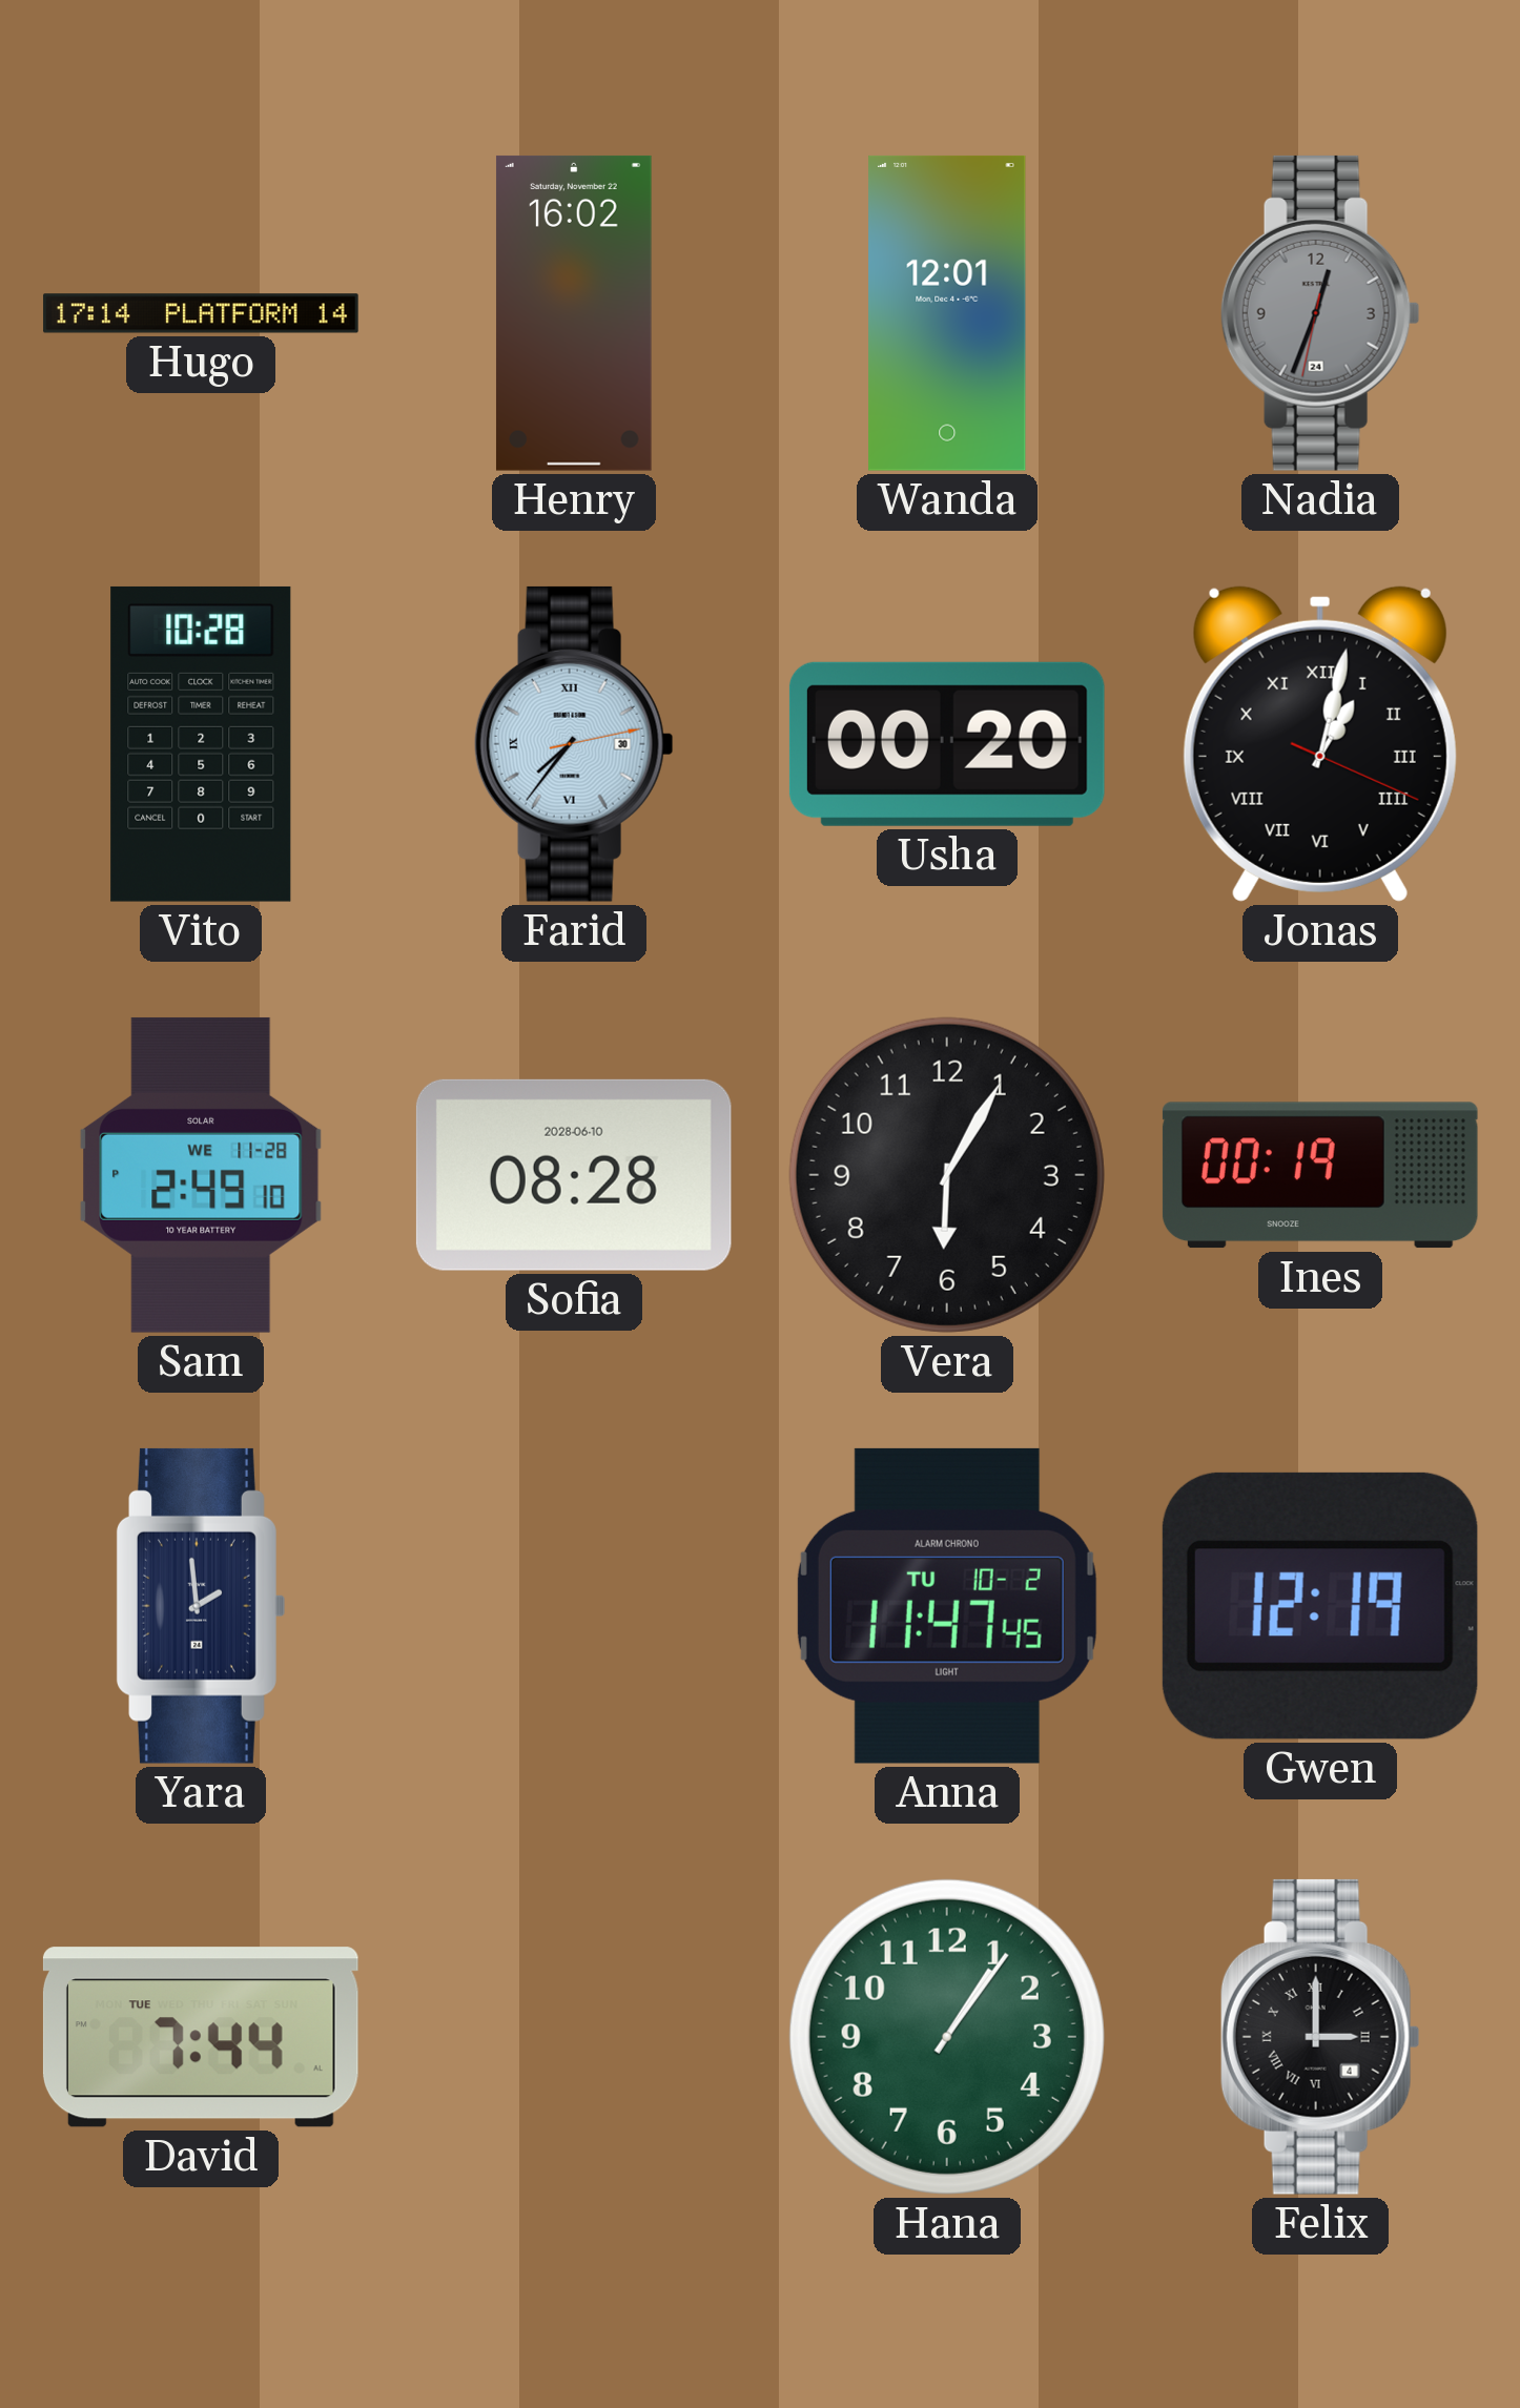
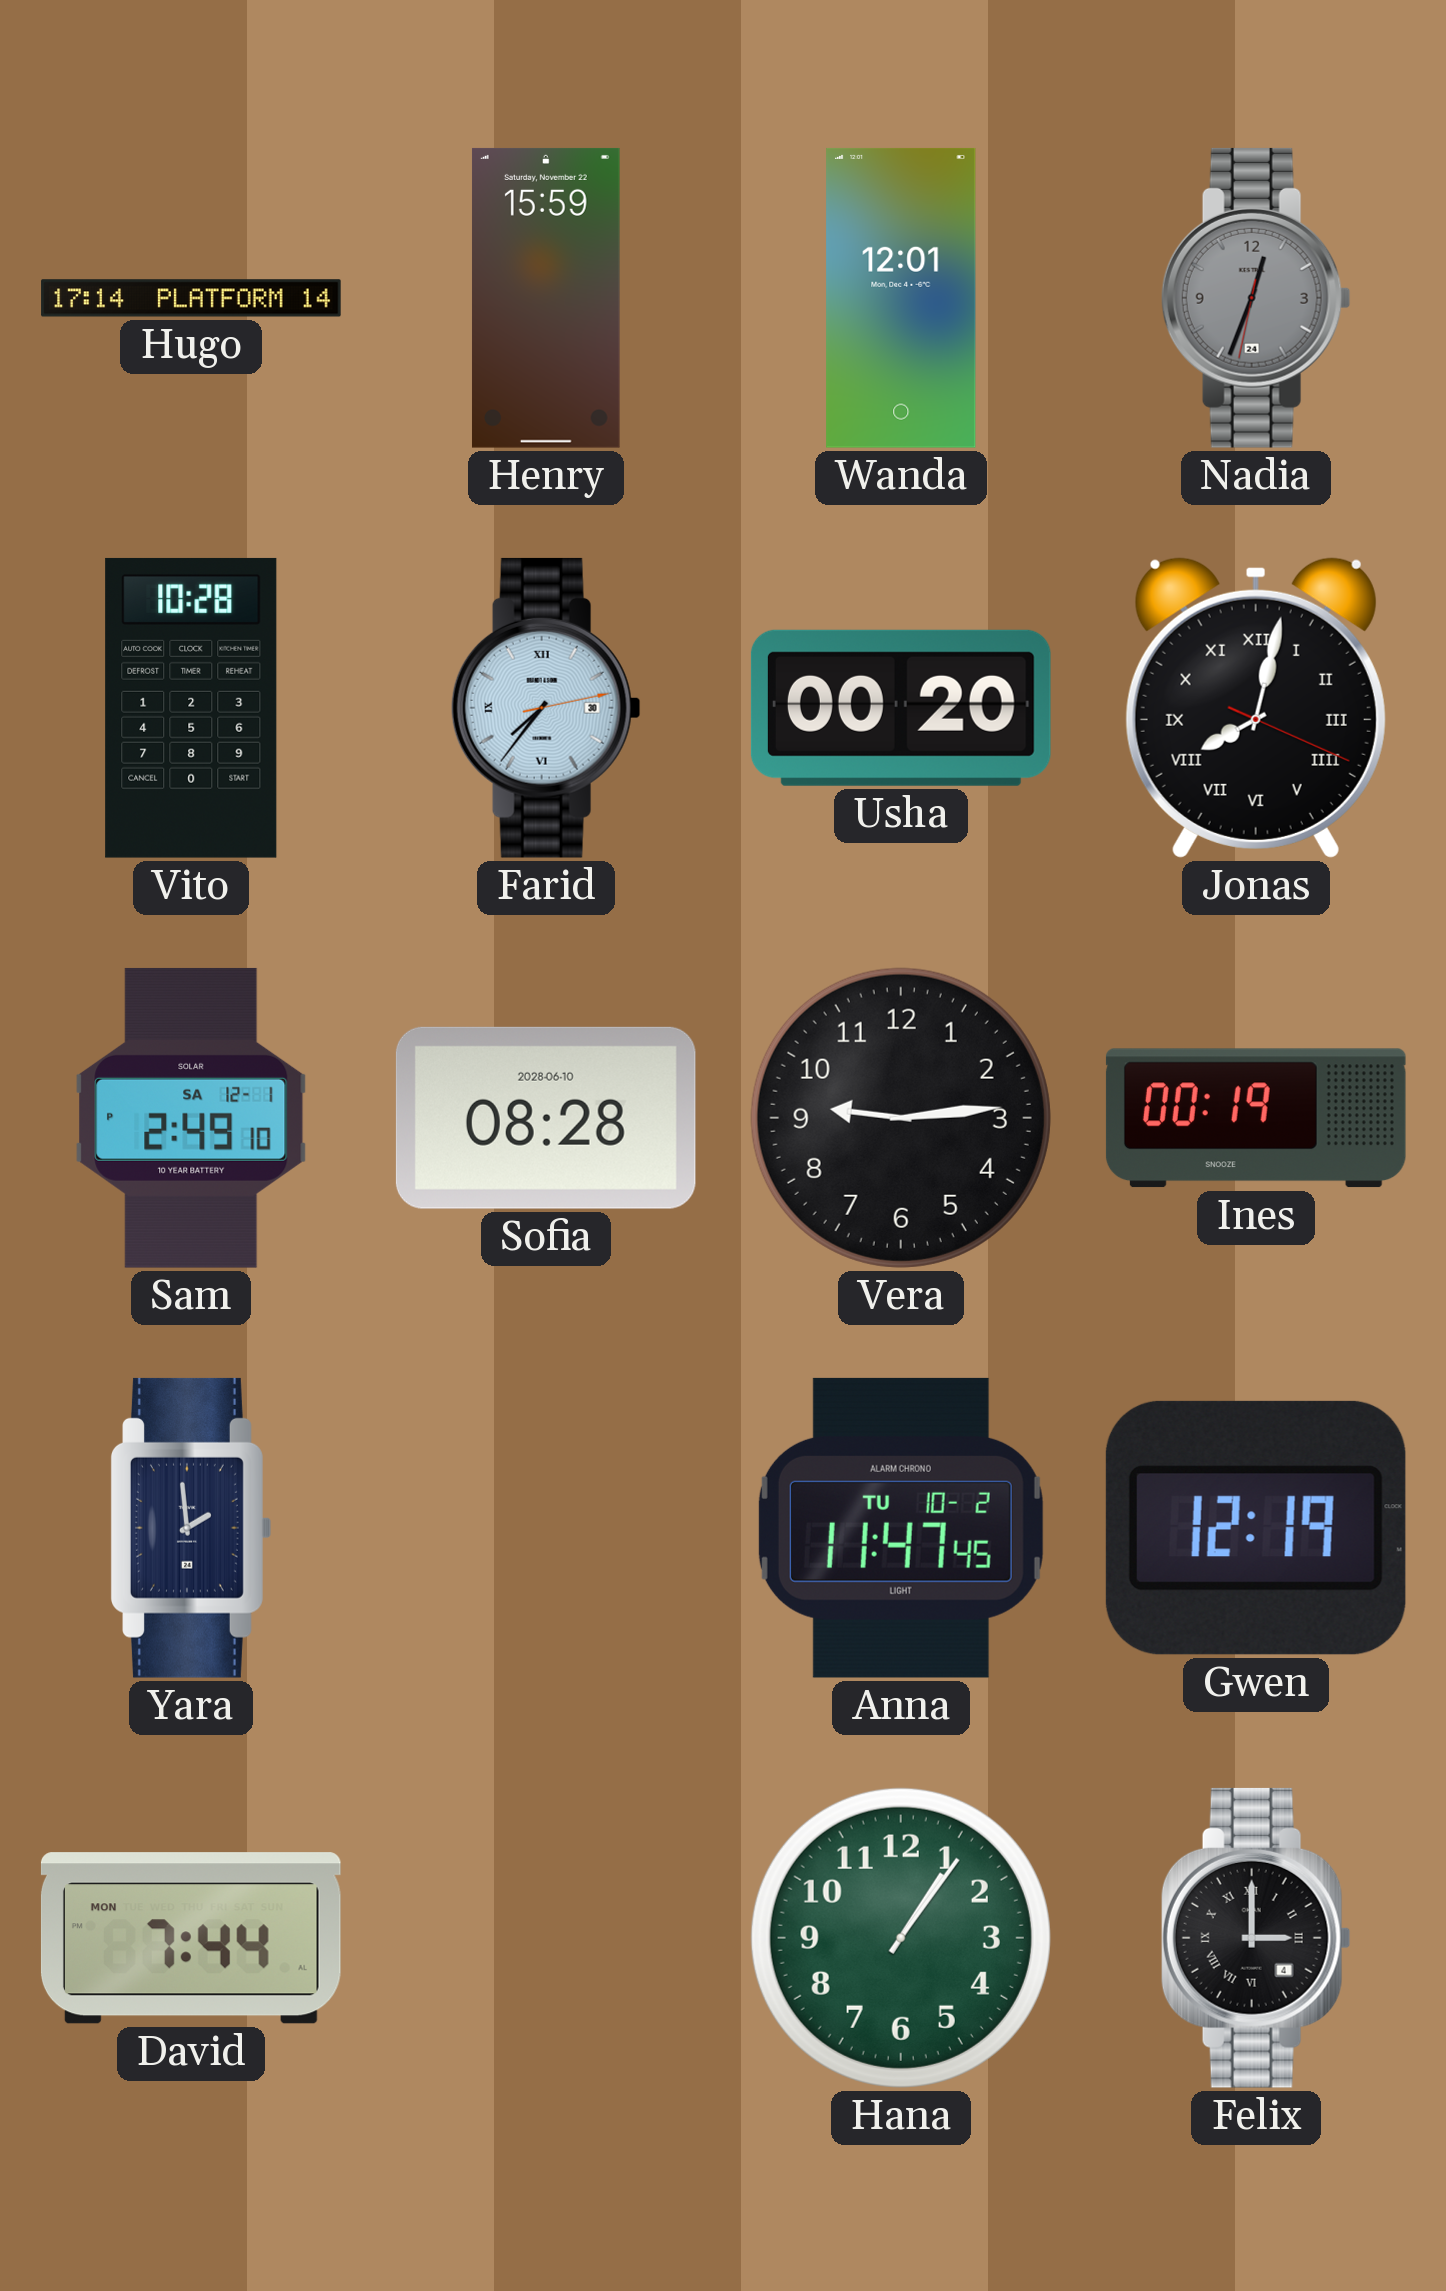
Henry: 16:02 -> 15:59 (546, 298)
Jonas: 1:02 -> 8:02 (1256, 708)
Sam date: WE 11-28 -> SA 12-1 (191, 1118)
Vera: 6:05 -> 9:14 (901, 1118)
David date: TUE -> MON (191, 1938)
